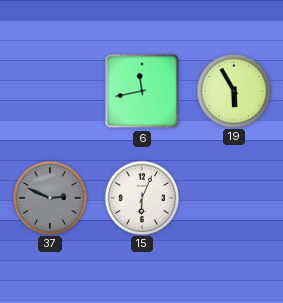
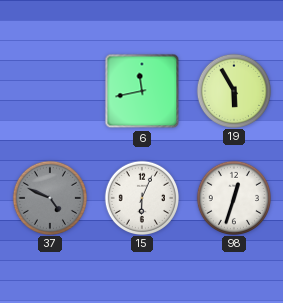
37: 2:49 -> 4:49 (49, 197)
98: none -> 12:33 (233, 197)
